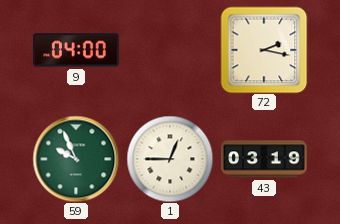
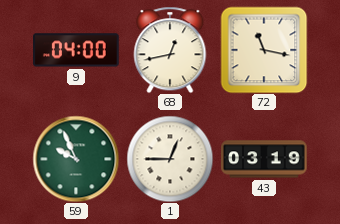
68: none -> 12:43 (170, 50)
72: 2:17 -> 11:17 (264, 50)
